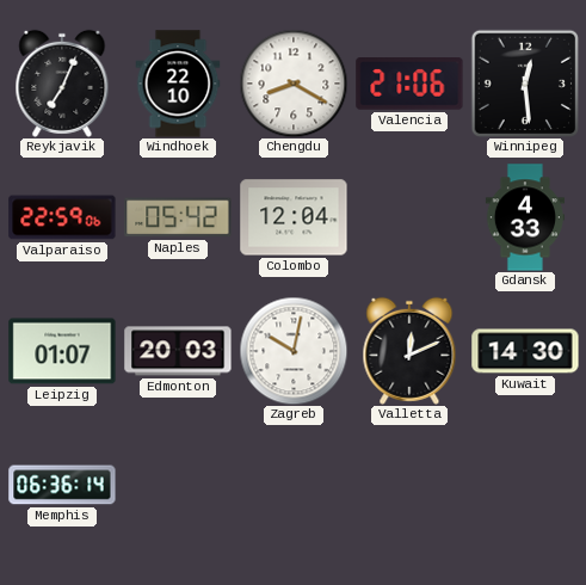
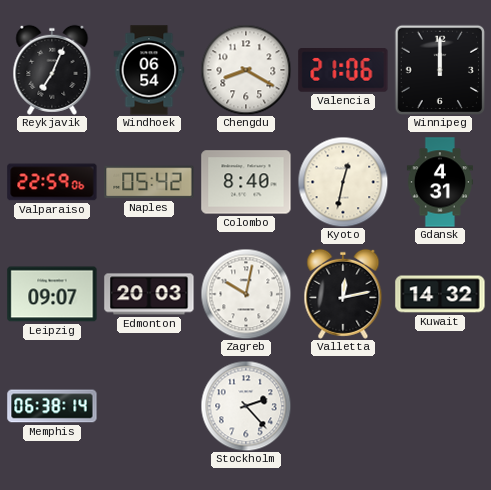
Windhoek: 22:10 -> 06:54 (149, 70)
Winnipeg: 12:29 -> 12:00 (439, 69)
Colombo: 12:04 -> 8:40 (246, 182)
Kyoto: none -> 12:32 (343, 182)
Gdansk: 4:33 -> 4:31 (440, 182)
Leipzig: 01:07 -> 09:07 (52, 294)
Valletta: 12:11 -> 12:13 (343, 294)
Kuwait: 14:30 -> 14:32 (440, 294)
Memphis: 06:36 -> 06:38 (52, 406)
Stockholm: none -> 2:23 (246, 406)
